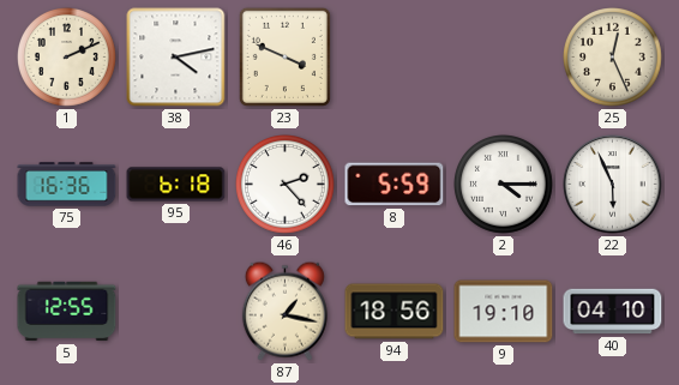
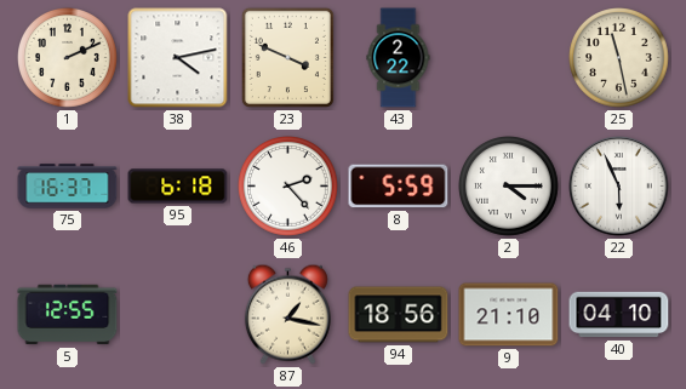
43: none -> 2:22 (399, 58)
25: 12:26 -> 11:28 (619, 58)
75: 16:36 -> 16:37 (68, 187)
9: 19:10 -> 21:10 (509, 315)
